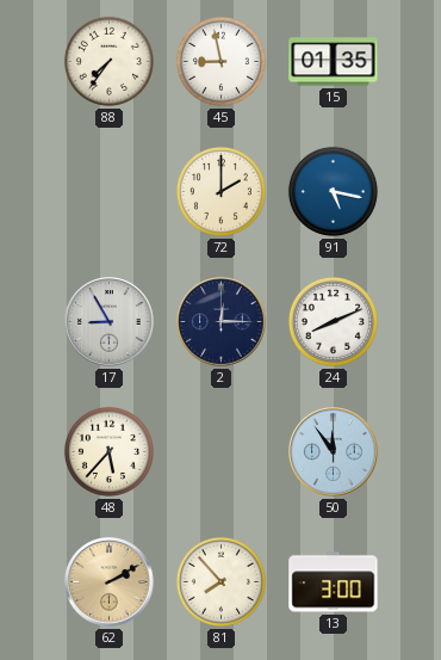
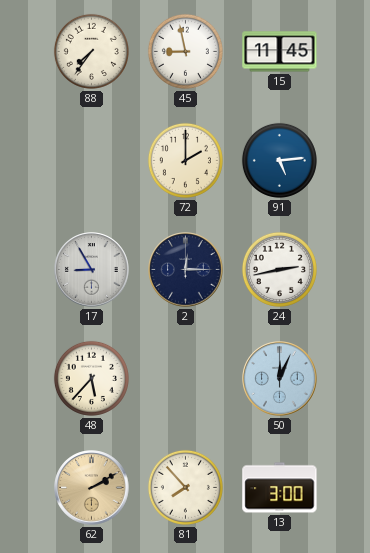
15: 01:35 -> 11:45 (280, 52)
91: 5:17 -> 5:14 (279, 160)
24: 8:11 -> 2:43 (279, 269)
50: 11:54 -> 12:04 (280, 379)
